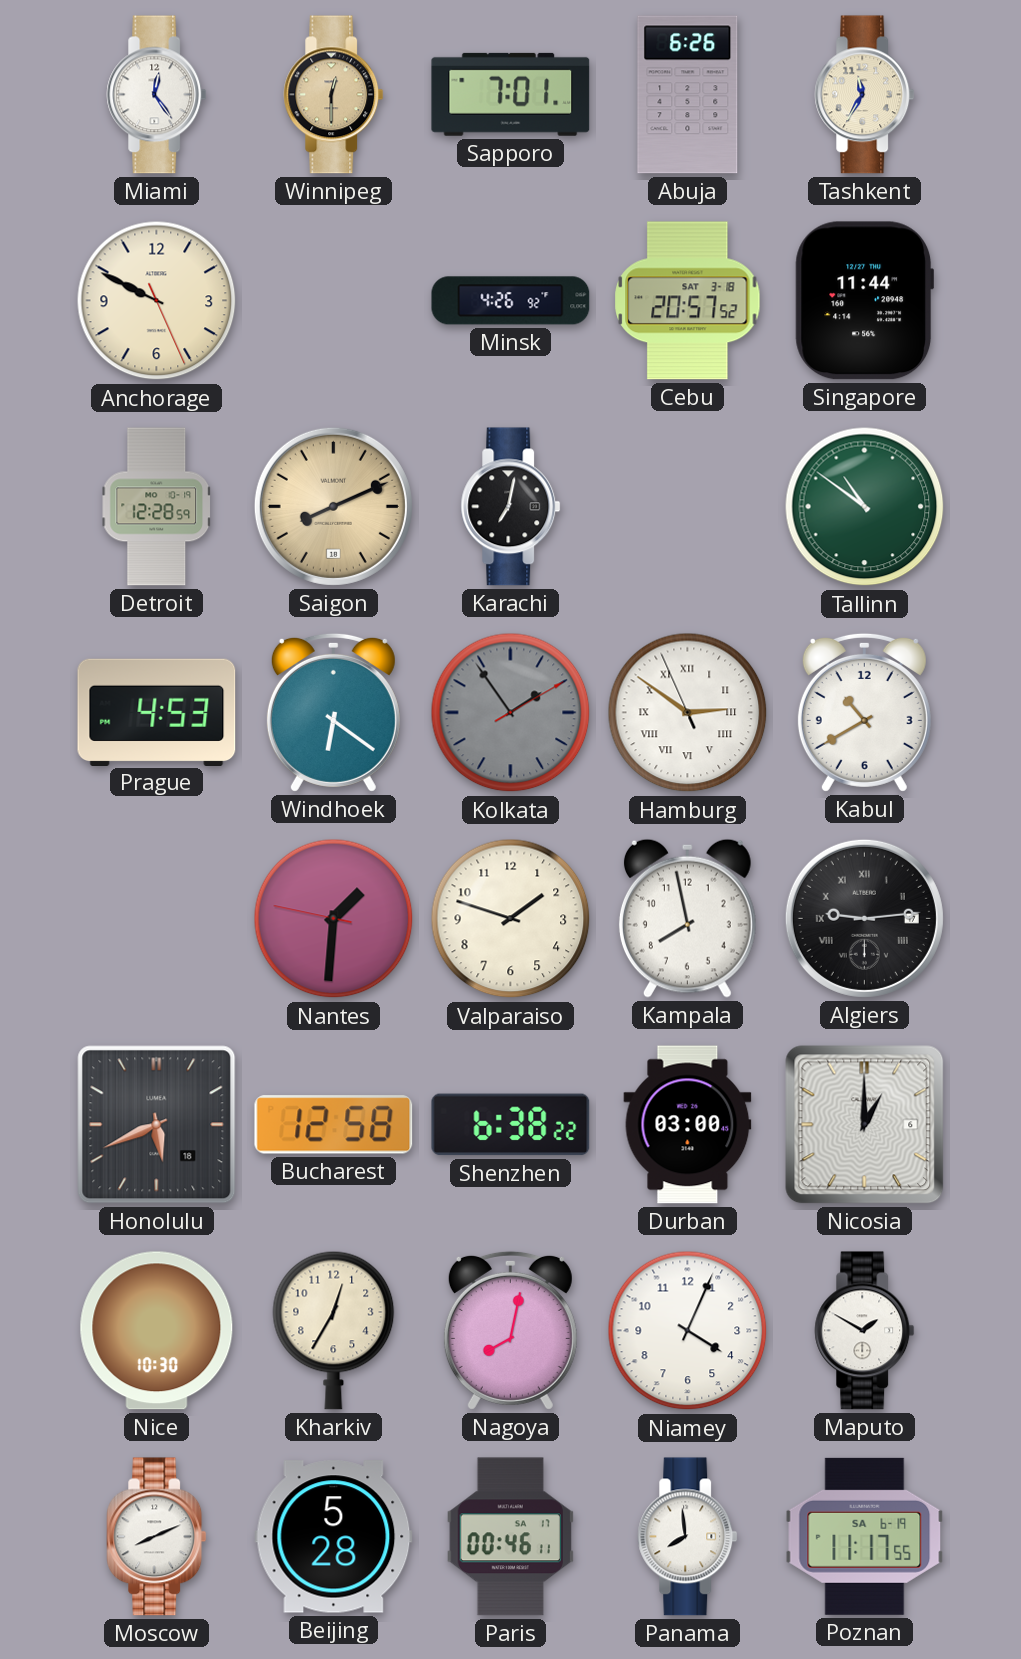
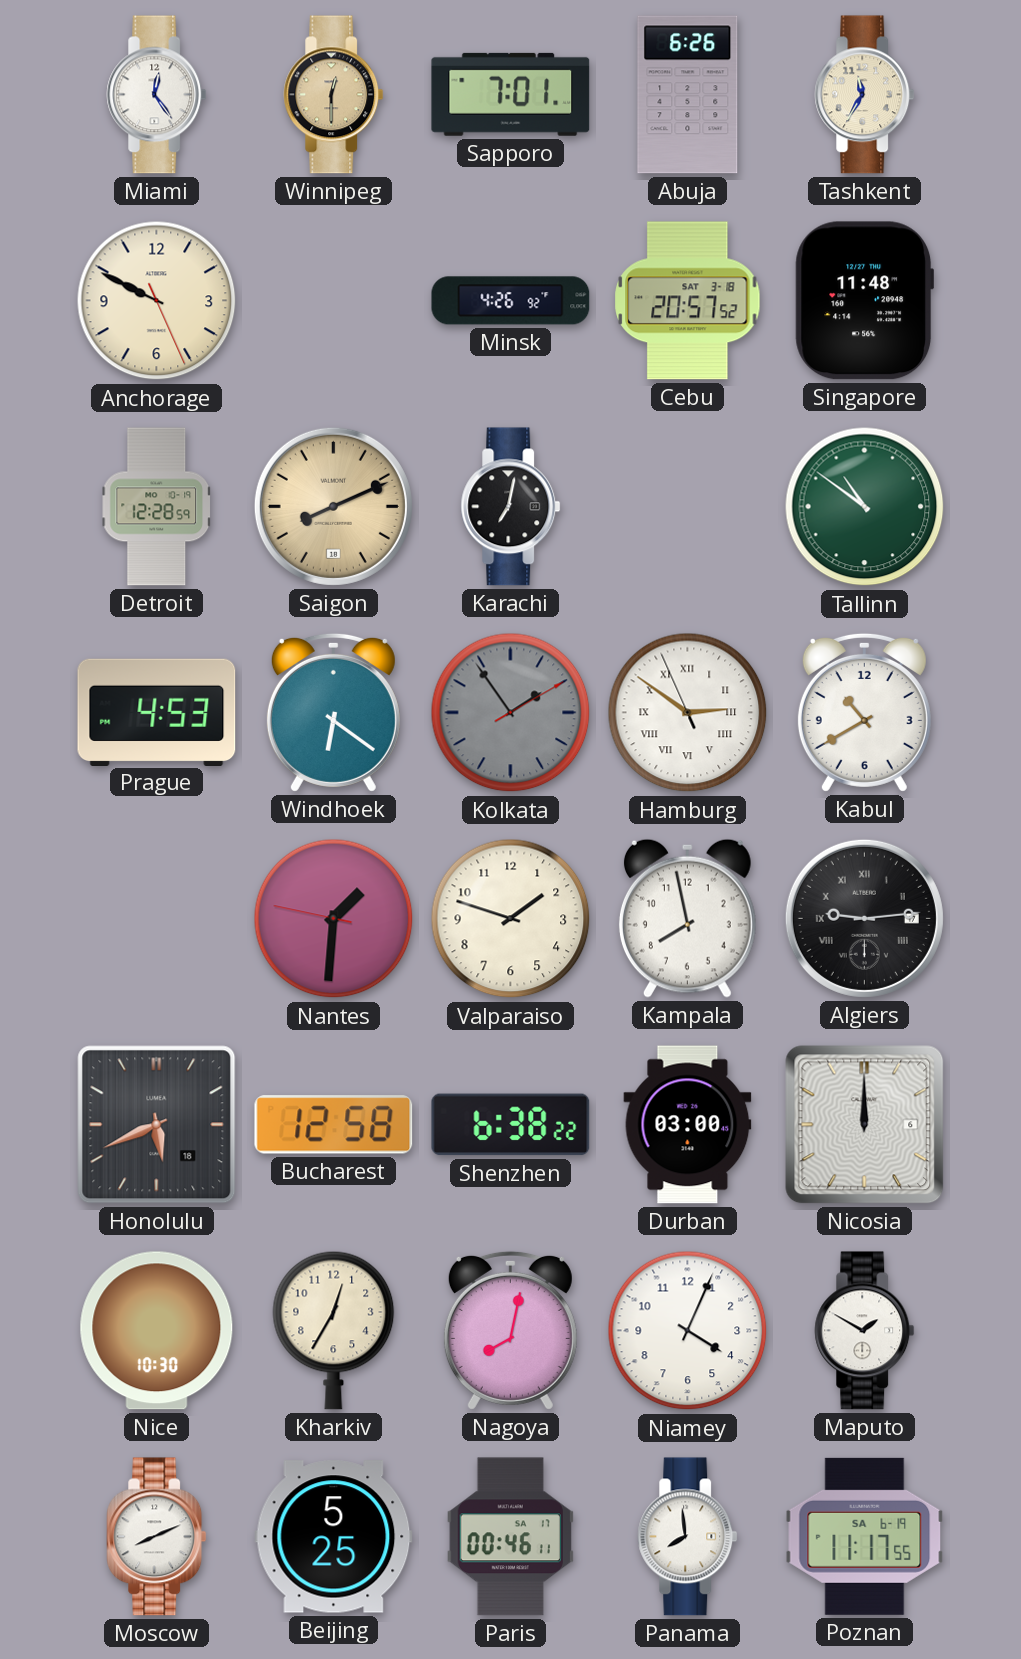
Singapore: 11:44 -> 11:48 (864, 301)
Nicosia: 1:00 -> 12:00 (865, 1125)
Beijing: 5:28 -> 5:25 (334, 1537)
